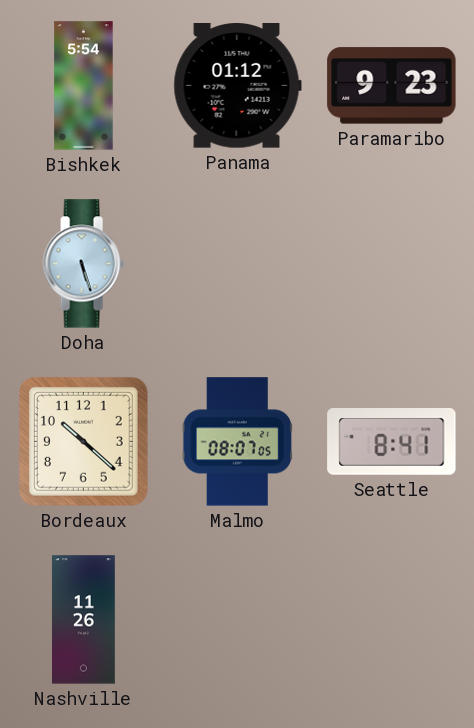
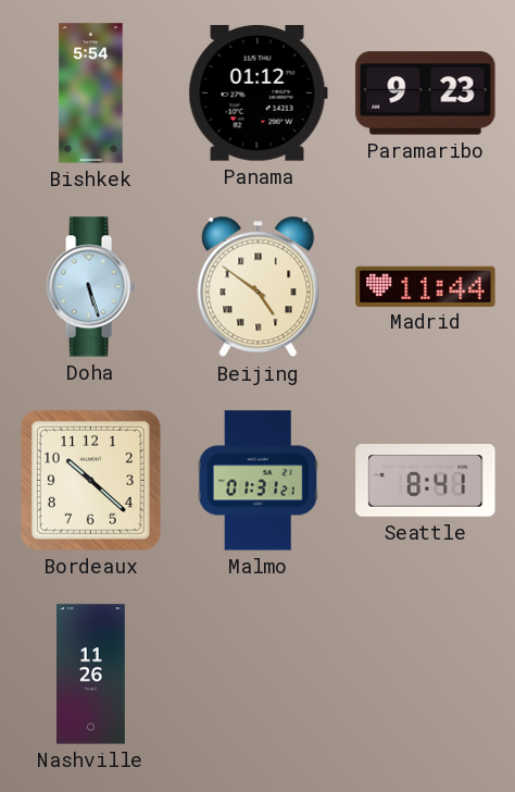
Beijing: none -> 4:51 (259, 287)
Madrid: none -> 11:44 (426, 286)
Malmo: 08:07 -> 01:31 (257, 481)
